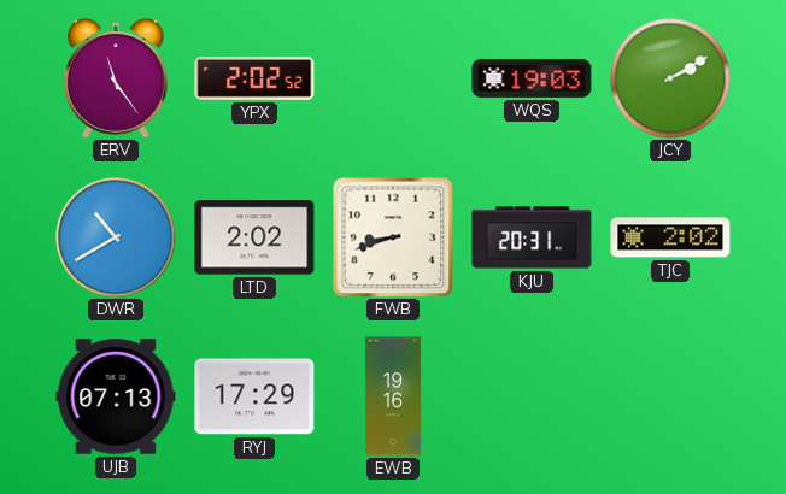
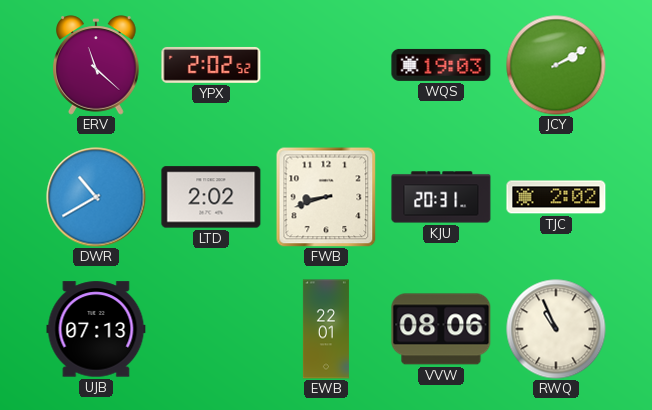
ERV: 11:24 -> 11:22 (97, 65)
RYJ: 17:29 -> none (254, 396)
EWB: 19:16 -> 22:01 (326, 329)
VVW: none -> 08:06 (441, 329)
RWQ: none -> 10:56 (556, 329)
